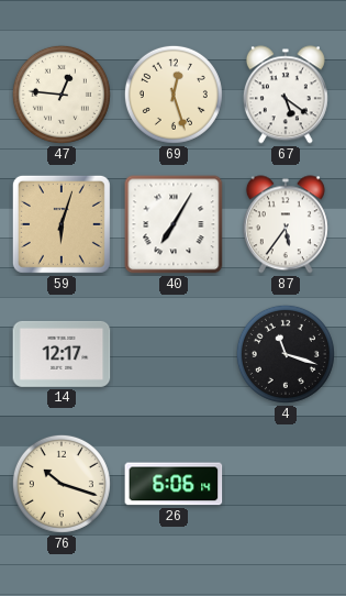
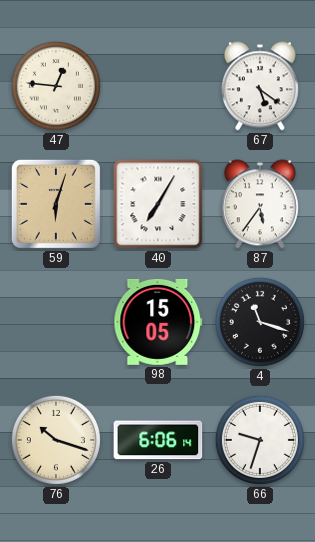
69: 12:27 -> none (174, 95)
14: 12:17 -> none (62, 354)
98: none -> 15:05 (158, 322)
66: none -> 9:33 (260, 440)
